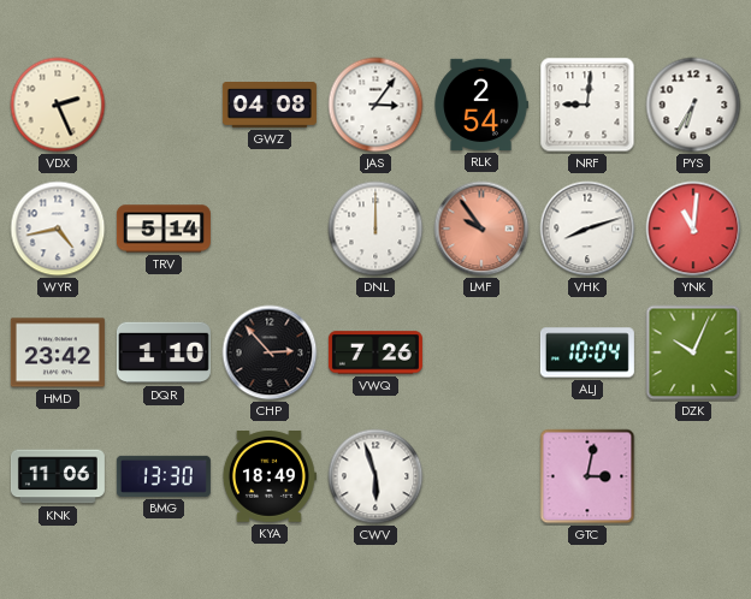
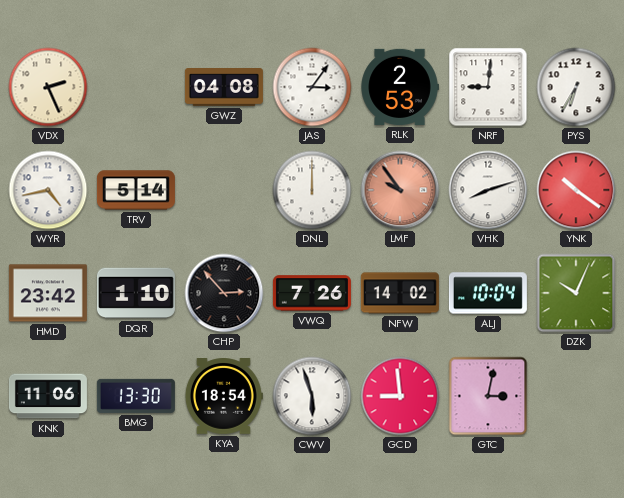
RLK: 2:54 -> 2:53 (400, 87)
YNK: 11:01 -> 10:21 (576, 190)
NFW: none -> 14:02 (400, 293)
KYA: 18:49 -> 18:54 (223, 397)
GCD: none -> 8:59 (400, 396)
